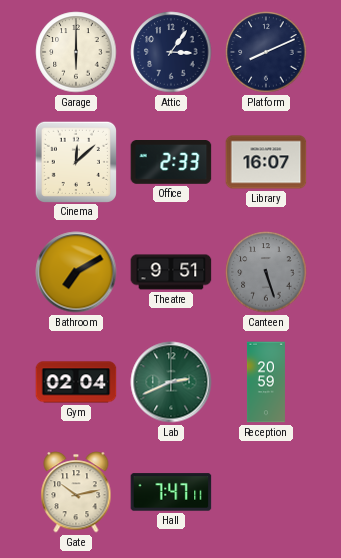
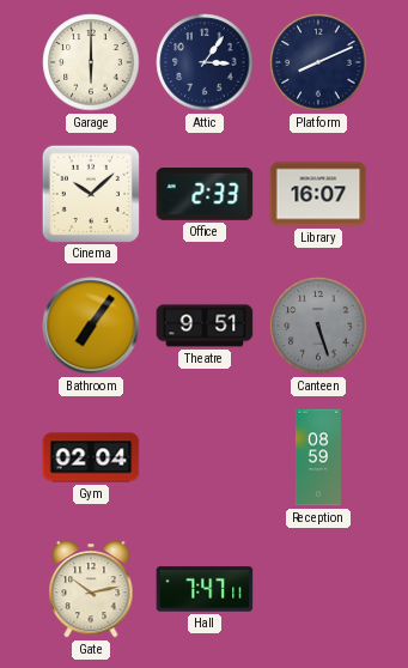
Cinema: 12:08 -> 10:08 (90, 193)
Bathroom: 7:10 -> 7:06 (91, 326)
Lab: 2:41 -> none (171, 382)
Reception: 20:59 -> 08:59 (318, 457)
